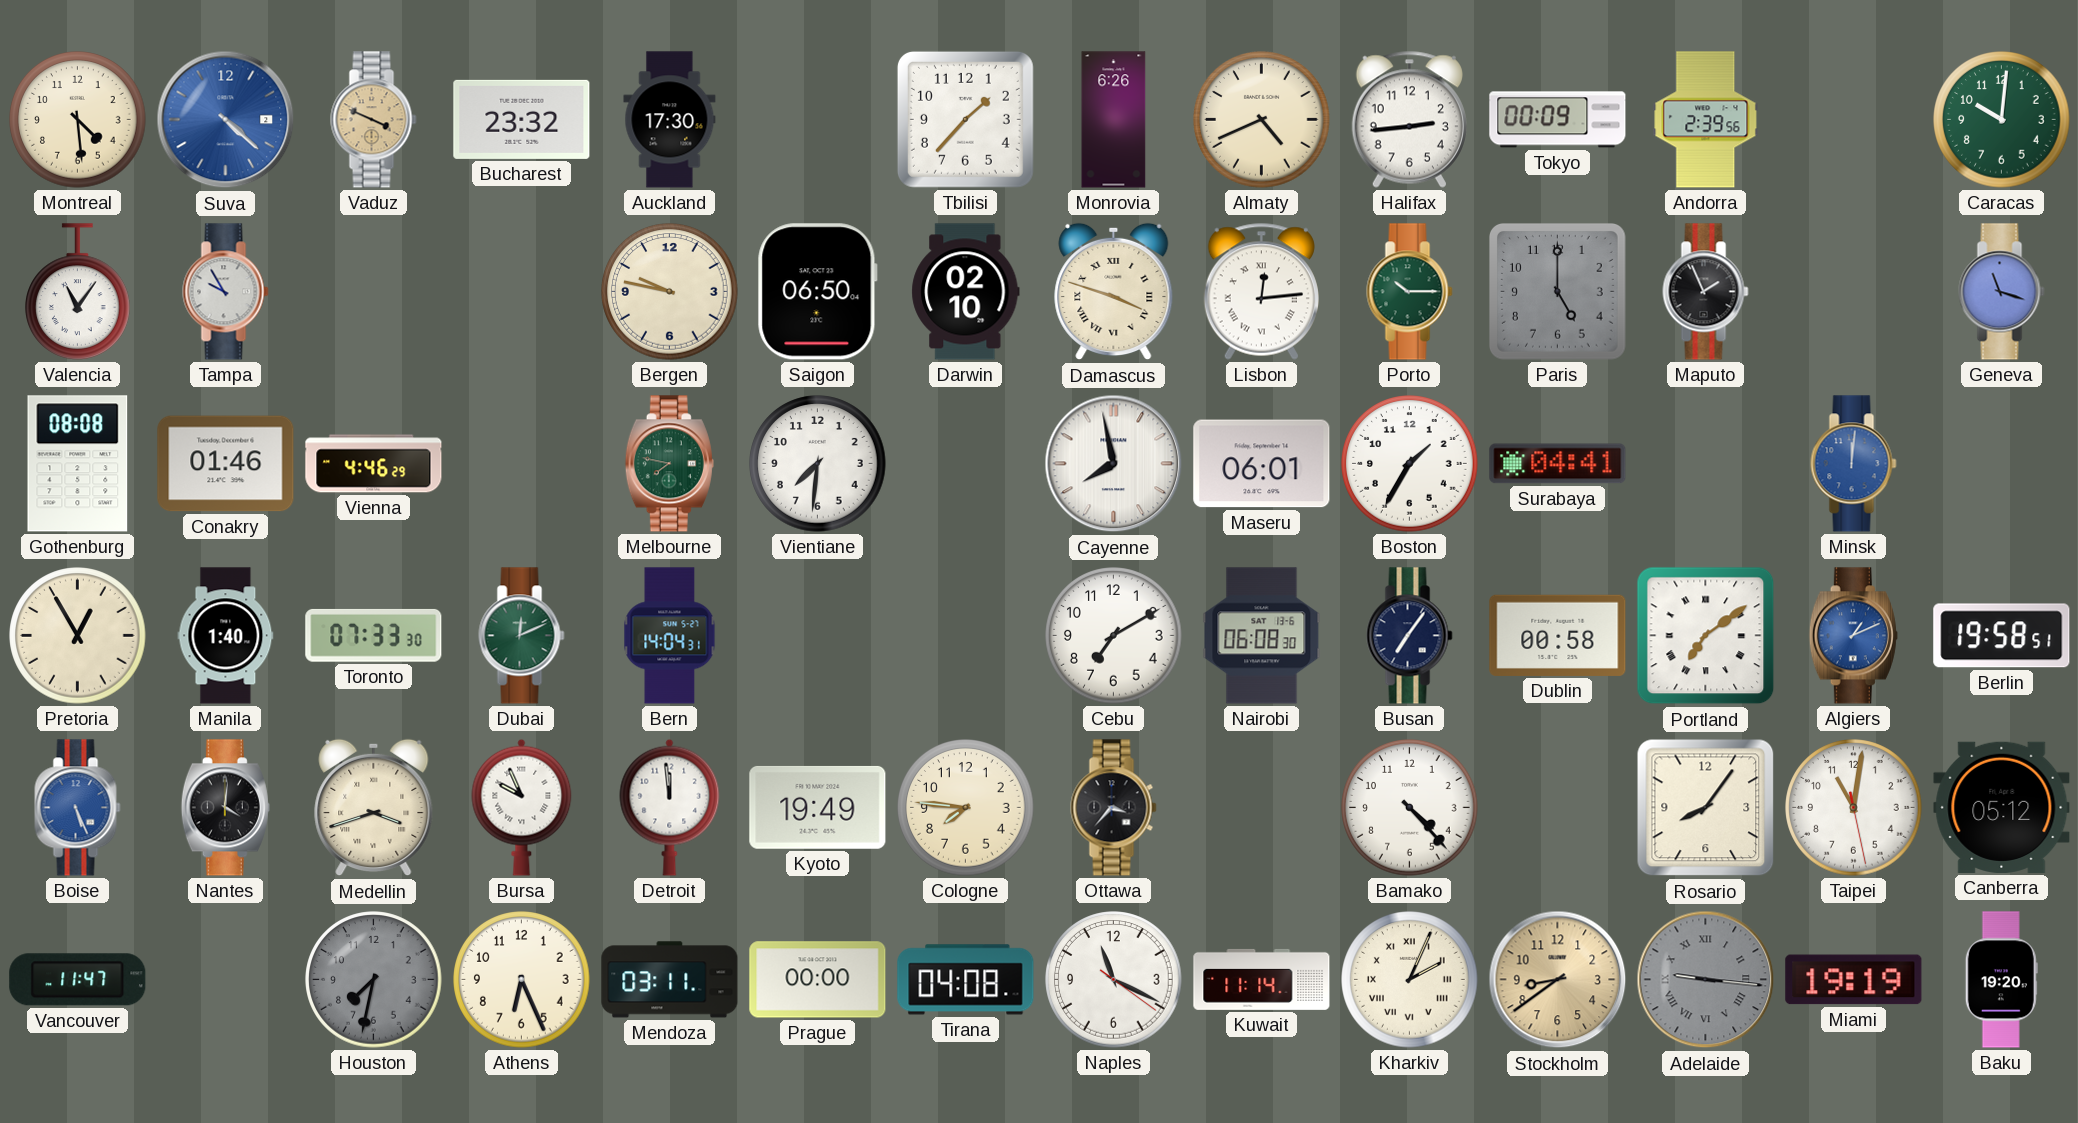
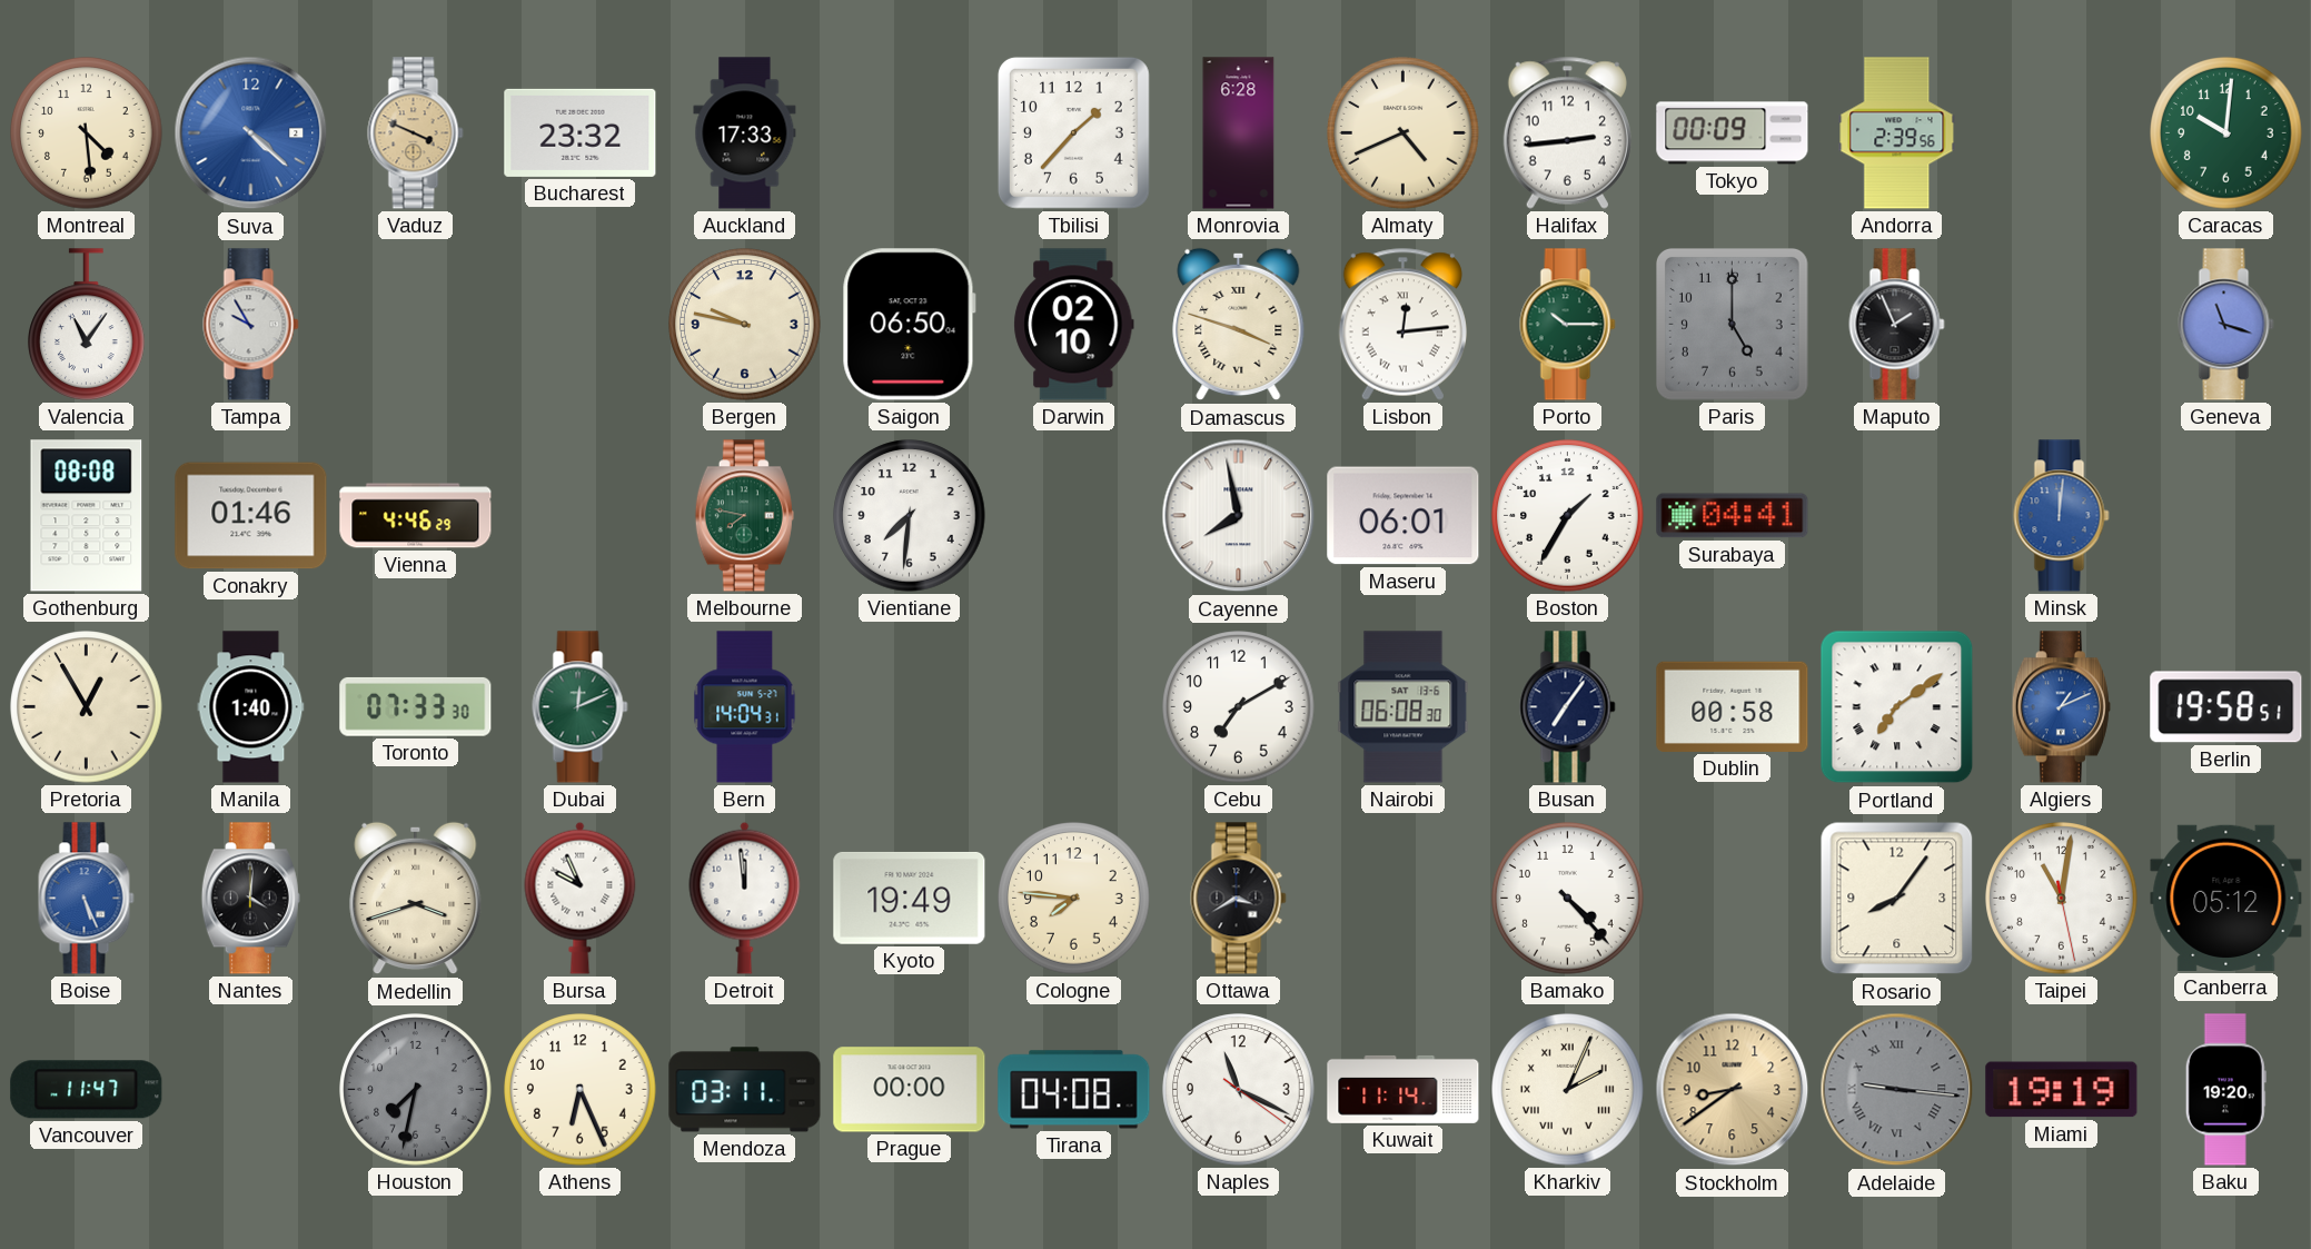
Auckland: 17:30 -> 17:33 (745, 133)
Monrovia: 6:26 -> 6:28 (1239, 133)
Ottawa: 3:37 -> 3:40 (1239, 899)
